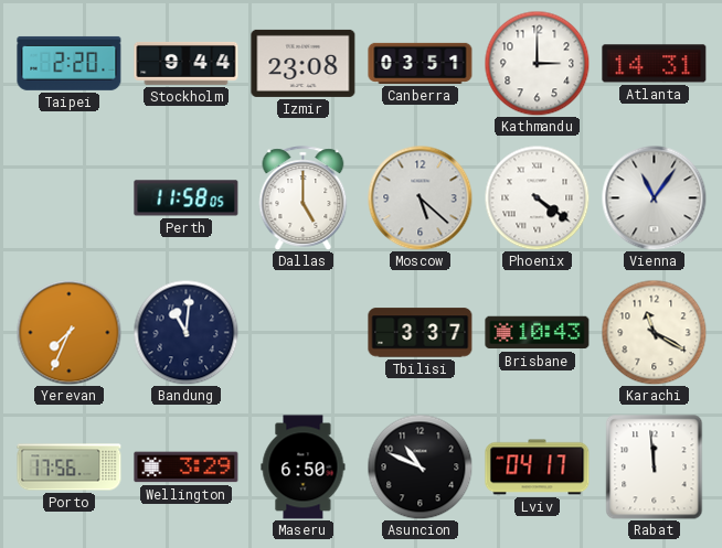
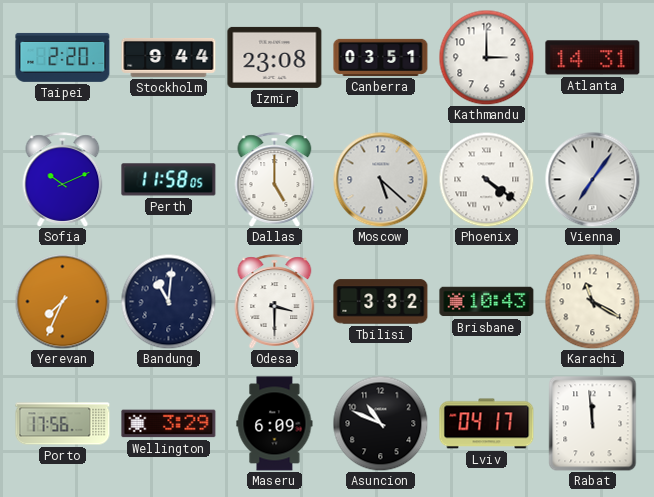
Sofia: none -> 10:11 (63, 180)
Vienna: 11:06 -> 7:06 (592, 179)
Odesa: none -> 3:30 (275, 302)
Tbilisi: 3:37 -> 3:32 (381, 302)
Maseru: 6:50 -> 6:09 (275, 424)
